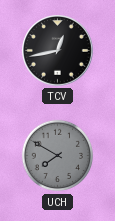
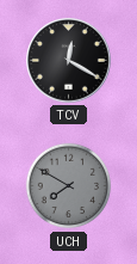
TCV: 12:43 -> 12:20 (69, 61)
